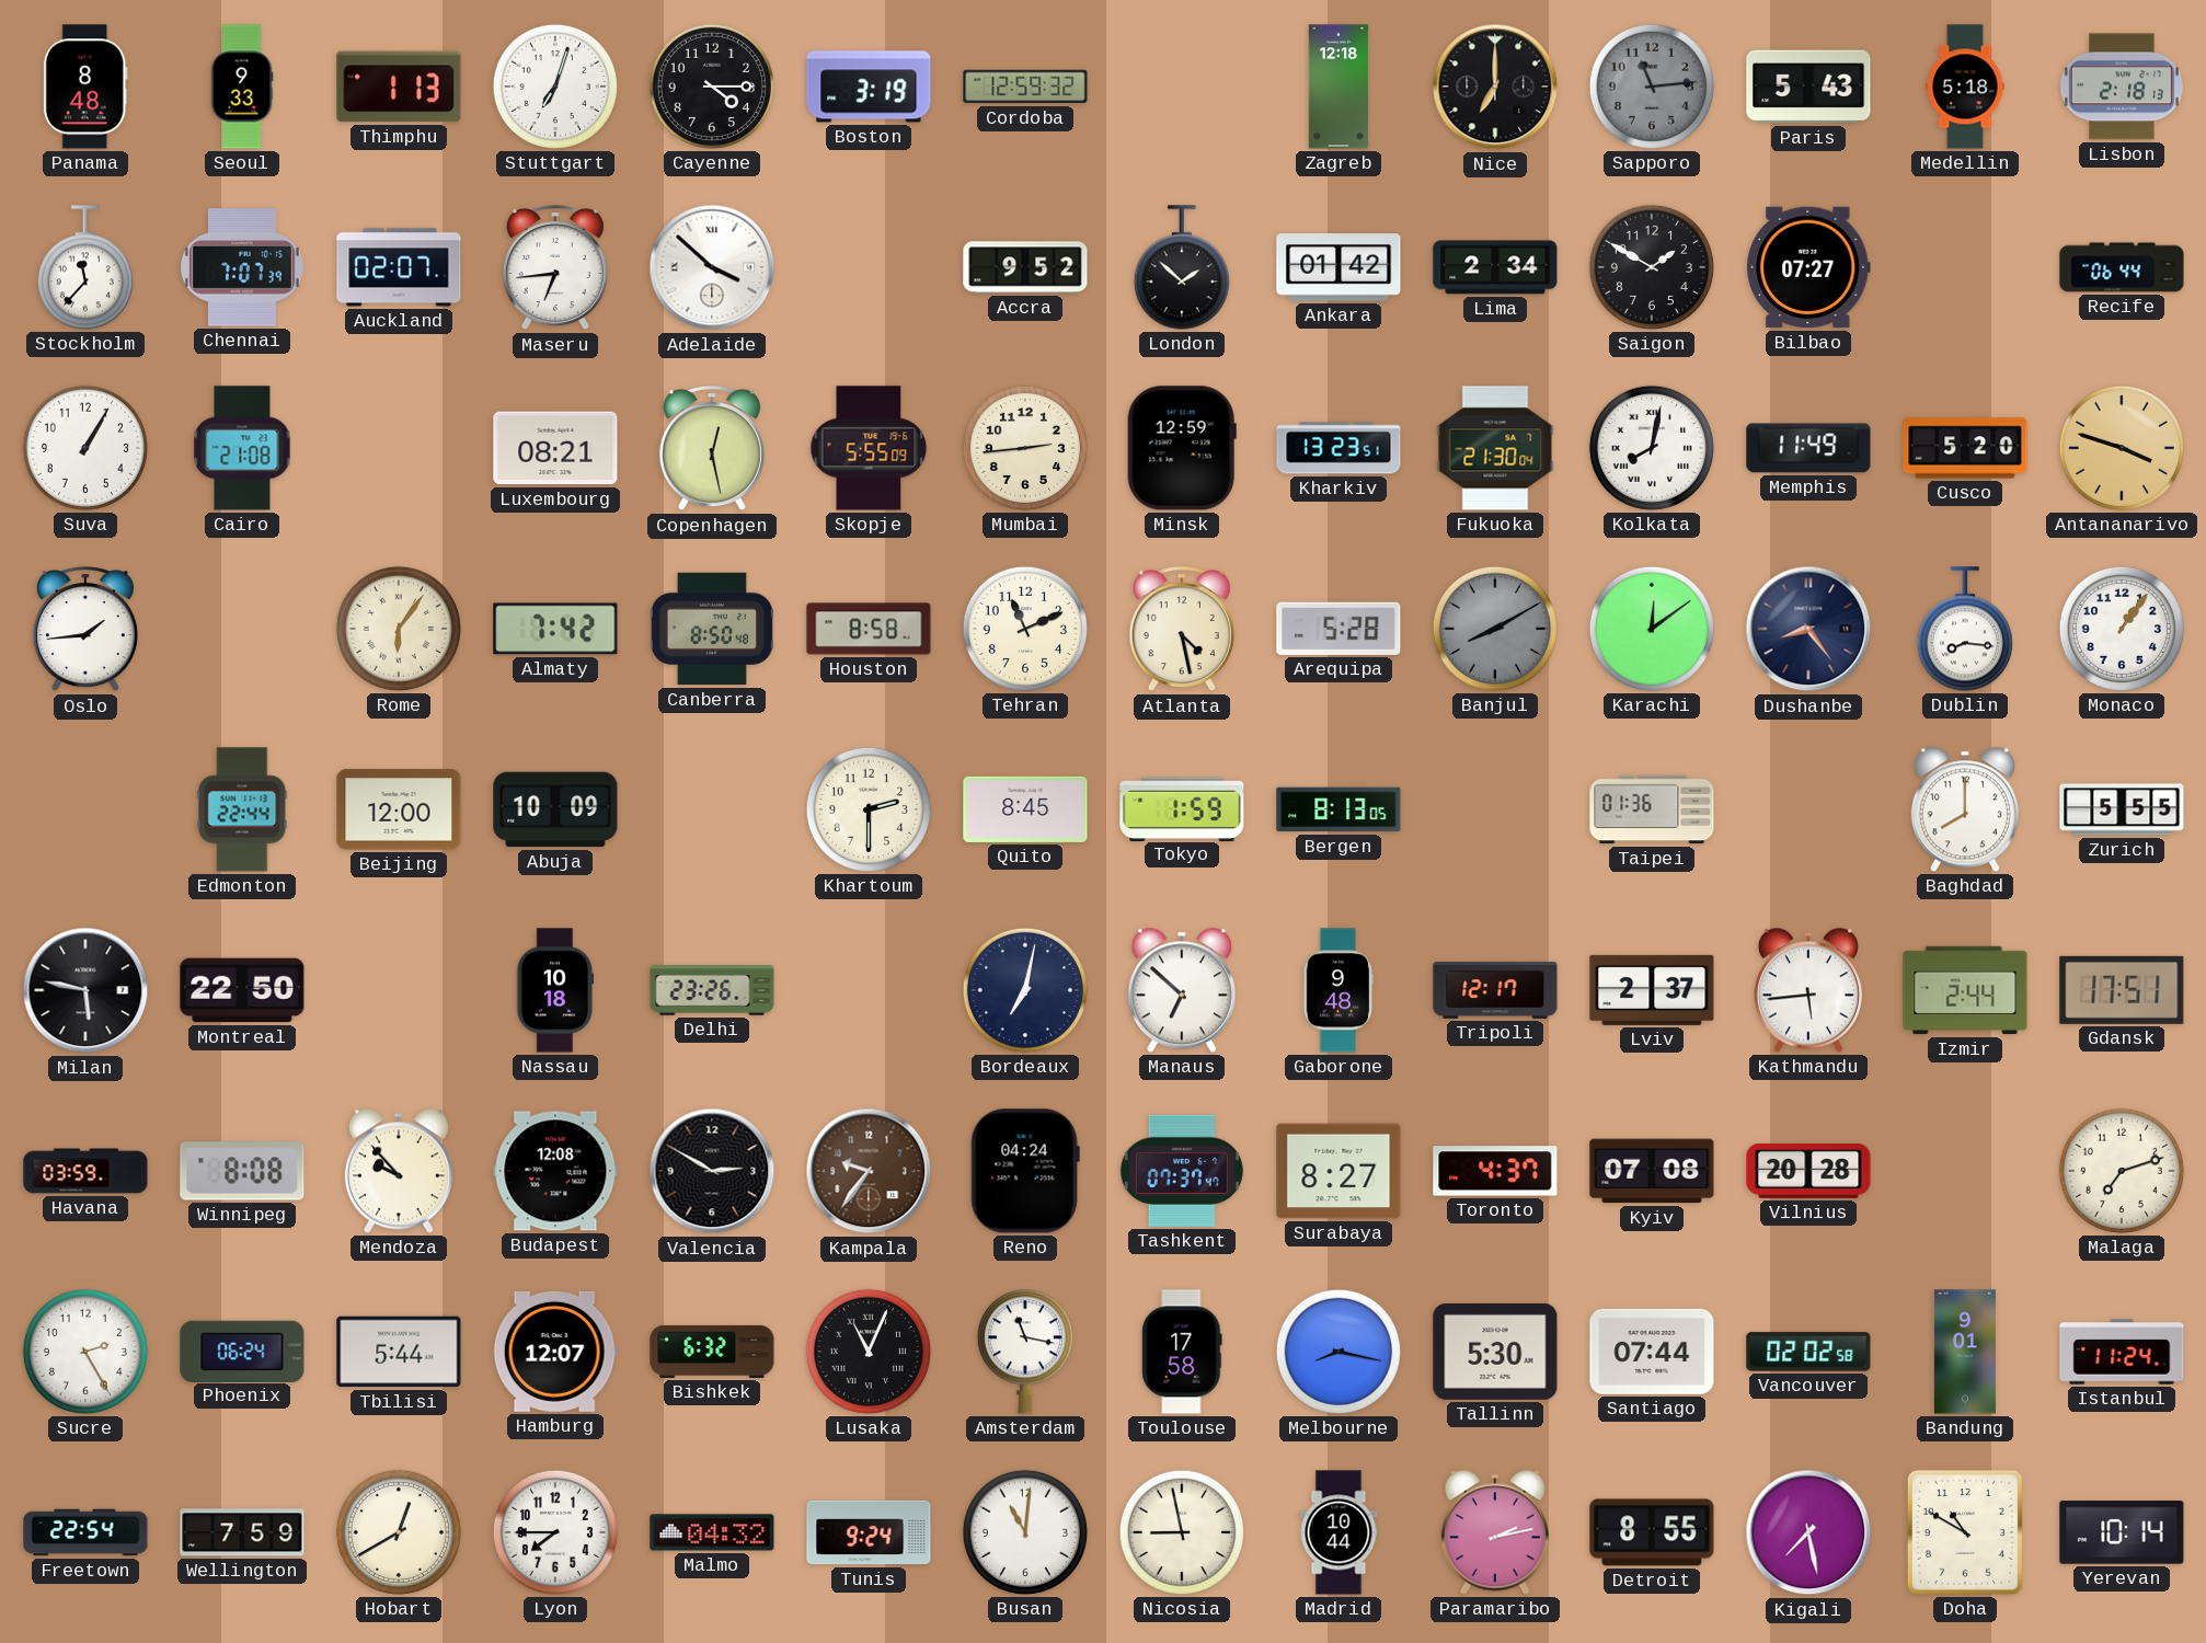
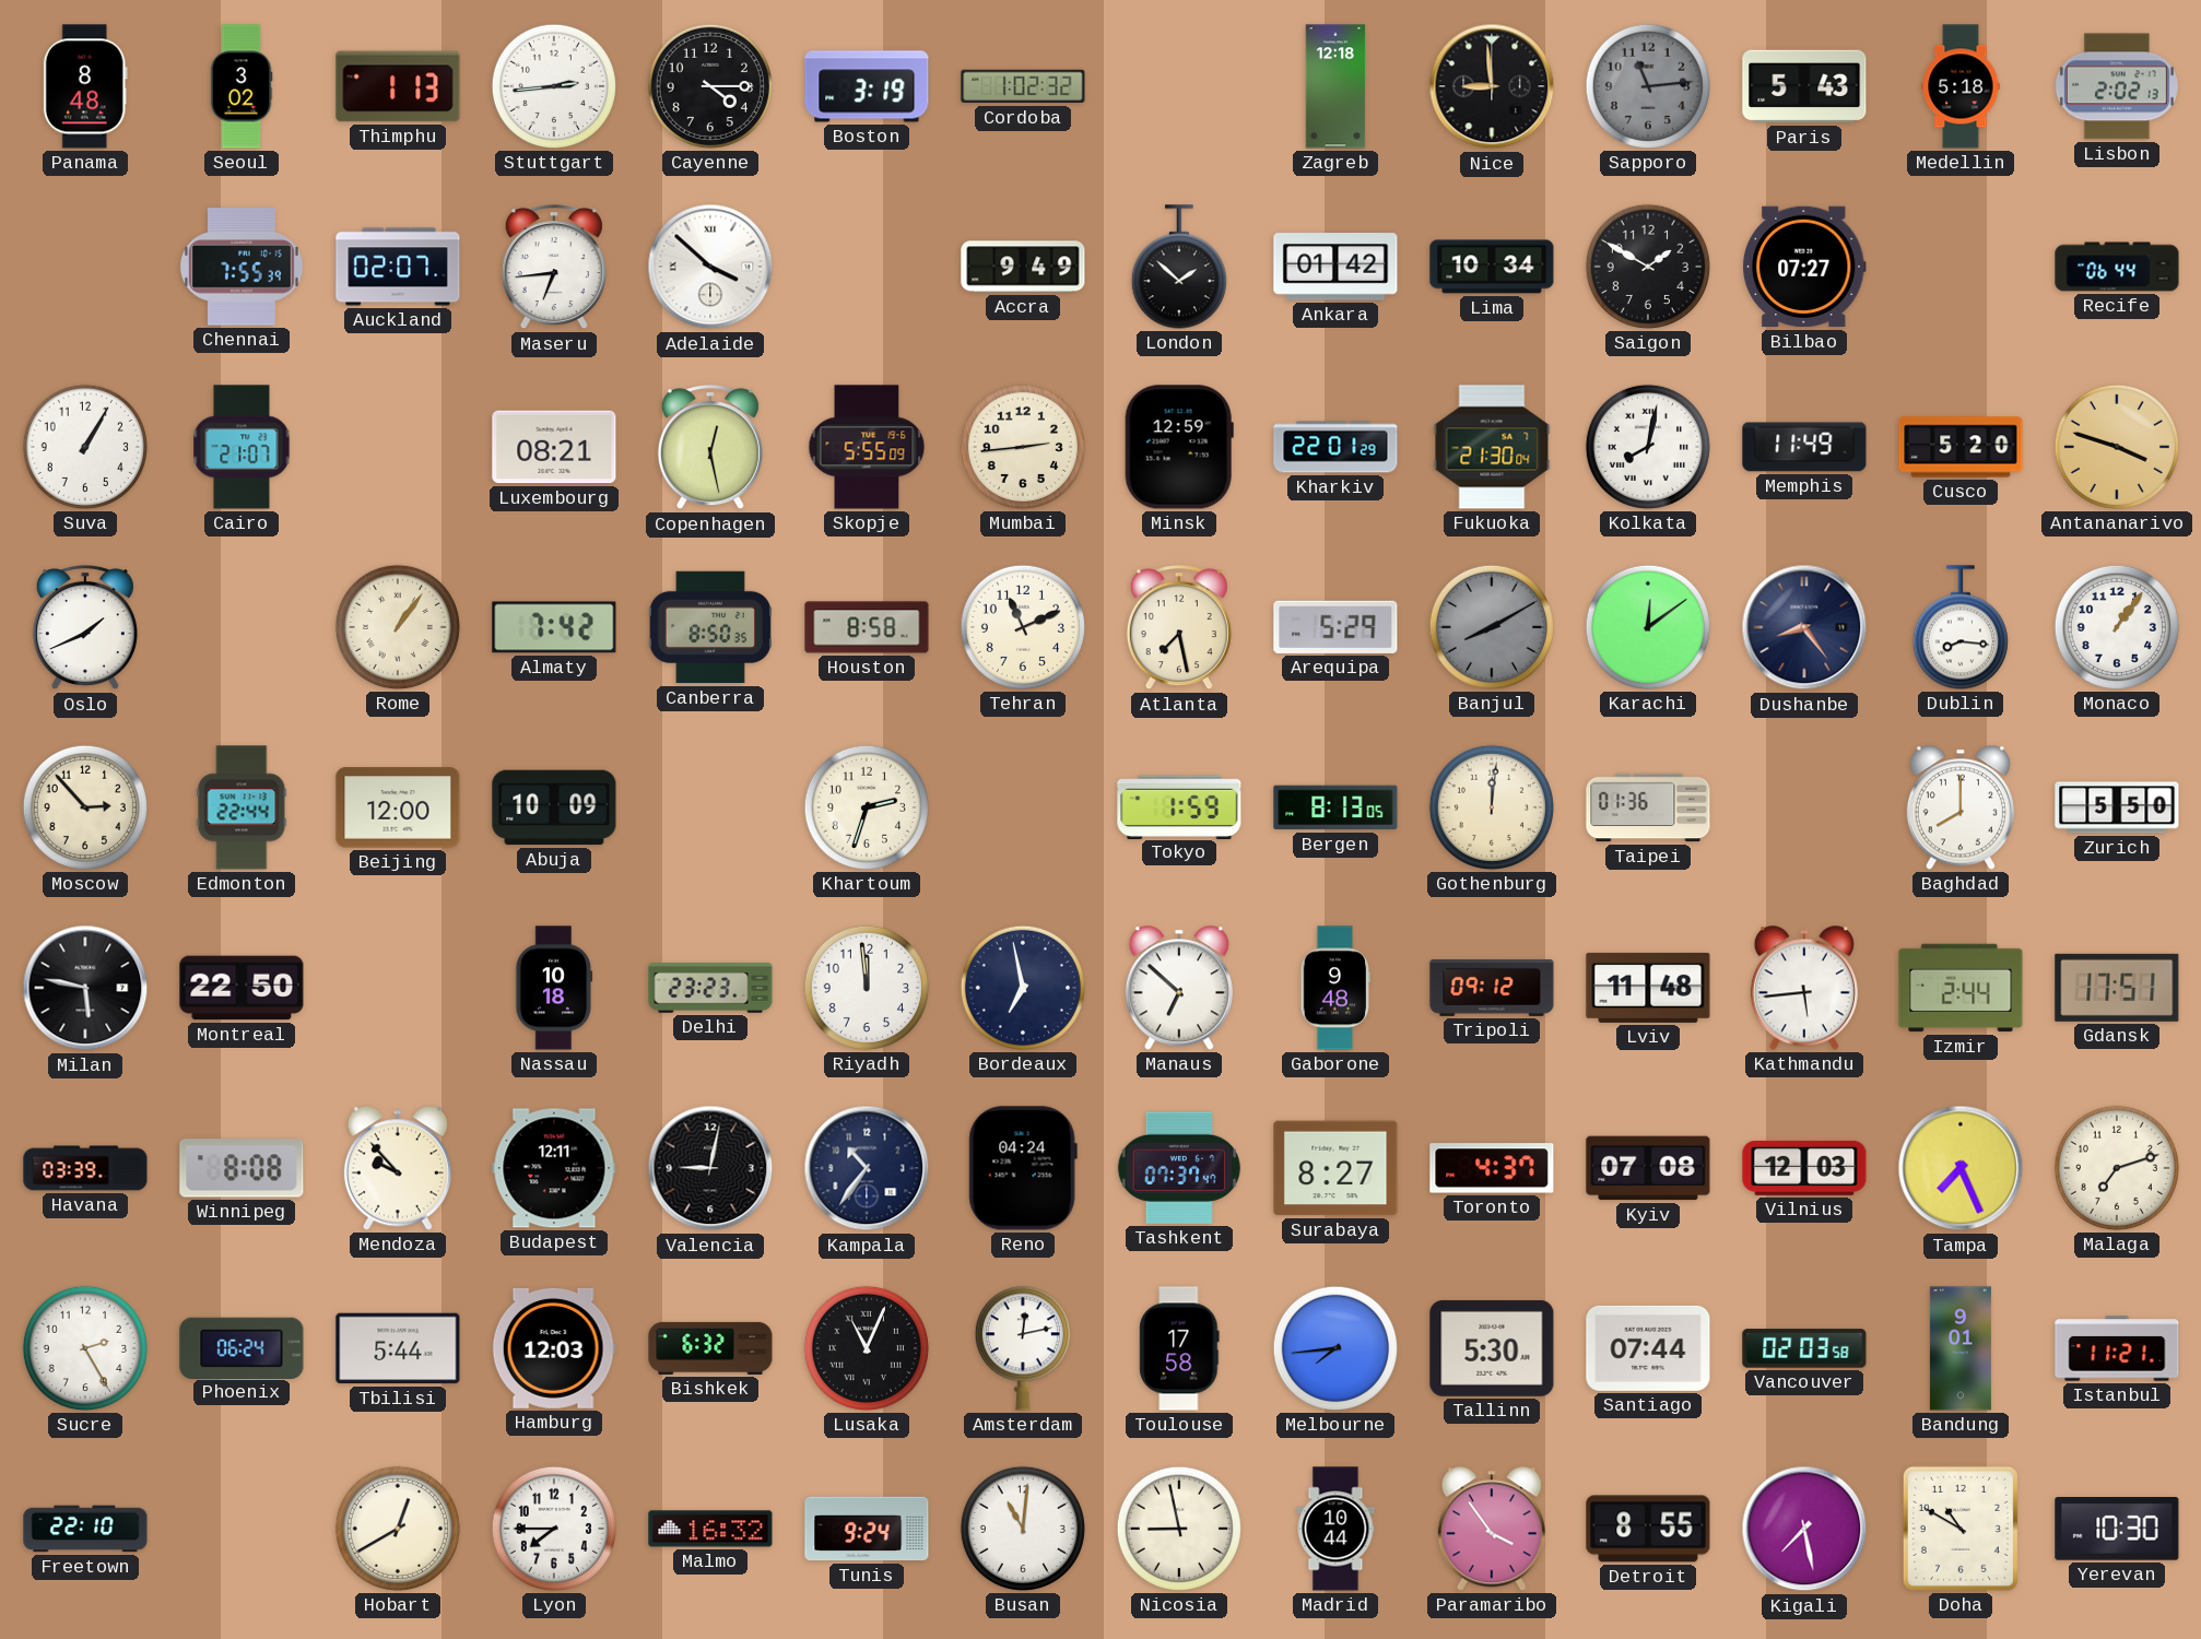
Seoul: 9:33 -> 3:02 (242, 86)
Stuttgart: 7:03 -> 2:44 (554, 86)
Cordoba: 12:59 -> 1:02 (1023, 86)
Nice: 7:00 -> 8:59 (1492, 86)
Lisbon: 2:18 -> 2:02 (2117, 86)
Stockholm: 11:37 -> none (85, 267)
Chennai: 7:07 -> 7:55 (242, 267)
Accra: 9:52 -> 9:49 (1023, 267)
Lima: 2:34 -> 10:34 (1492, 267)
Cairo: 21:08 -> 21:07 (242, 447)
Kharkiv: 13:23 -> 22:01 (1335, 447)
Oslo: 1:44 -> 1:41 (85, 628)
Rome: 6:06 -> 1:06 (398, 627)
Canberra: 8:50:48 -> 8:50:35 (710, 627)
Atlanta: 4:28 -> 7:28 (1179, 628)
Arequipa: 5:28 -> 5:29 (1335, 627)
Moscow: none -> 2:53 (85, 807)
Khartoum: 2:30 -> 2:33 (867, 807)
Quito: 8:45 -> none (1025, 809)
Gothenburg: none -> 12:01 (1492, 807)
Zurich: 5:55 -> 5:50 (2117, 807)
Delhi: 23:26 -> 23:23 (710, 988)
Riyadh: none -> 11:59 (867, 988)
Bordeaux: 7:02 -> 6:58 (1023, 988)
Tripoli: 12:17 -> 09:12 (1492, 988)
Lviv: 2:37 -> 11:48 (1648, 988)
Havana: 03:59 -> 03:39 (85, 1168)
Budapest: 12:08 -> 12:11 (554, 1168)
Valencia: 2:50 -> 9:02 (710, 1168)
Kampala: 9:36 -> 10:36 (867, 1168)
Kampala dial: brown -> navy (867, 1168)
Vilnius: 20:28 -> 12:03 (1804, 1168)
Tampa: none -> 7:26 (1961, 1168)
Hamburg: 12:07 -> 12:03 (554, 1348)
Amsterdam: 11:17 -> 12:13 (1023, 1348)
Melbourne: 8:17 -> 7:44 (1335, 1348)
Vancouver: 02:02 -> 02:03 (1804, 1348)
Istanbul: 11:24 -> 11:21 (2117, 1348)
Freetown: 22:54 -> 22:10 (85, 1529)
Wellington: 7:59 -> none (242, 1532)
Malmo: 04:32 -> 16:32 (710, 1529)
Paramaribo: 2:13 -> 3:54 (1492, 1529)
Yerevan: 10:14 -> 10:30 (2117, 1530)
